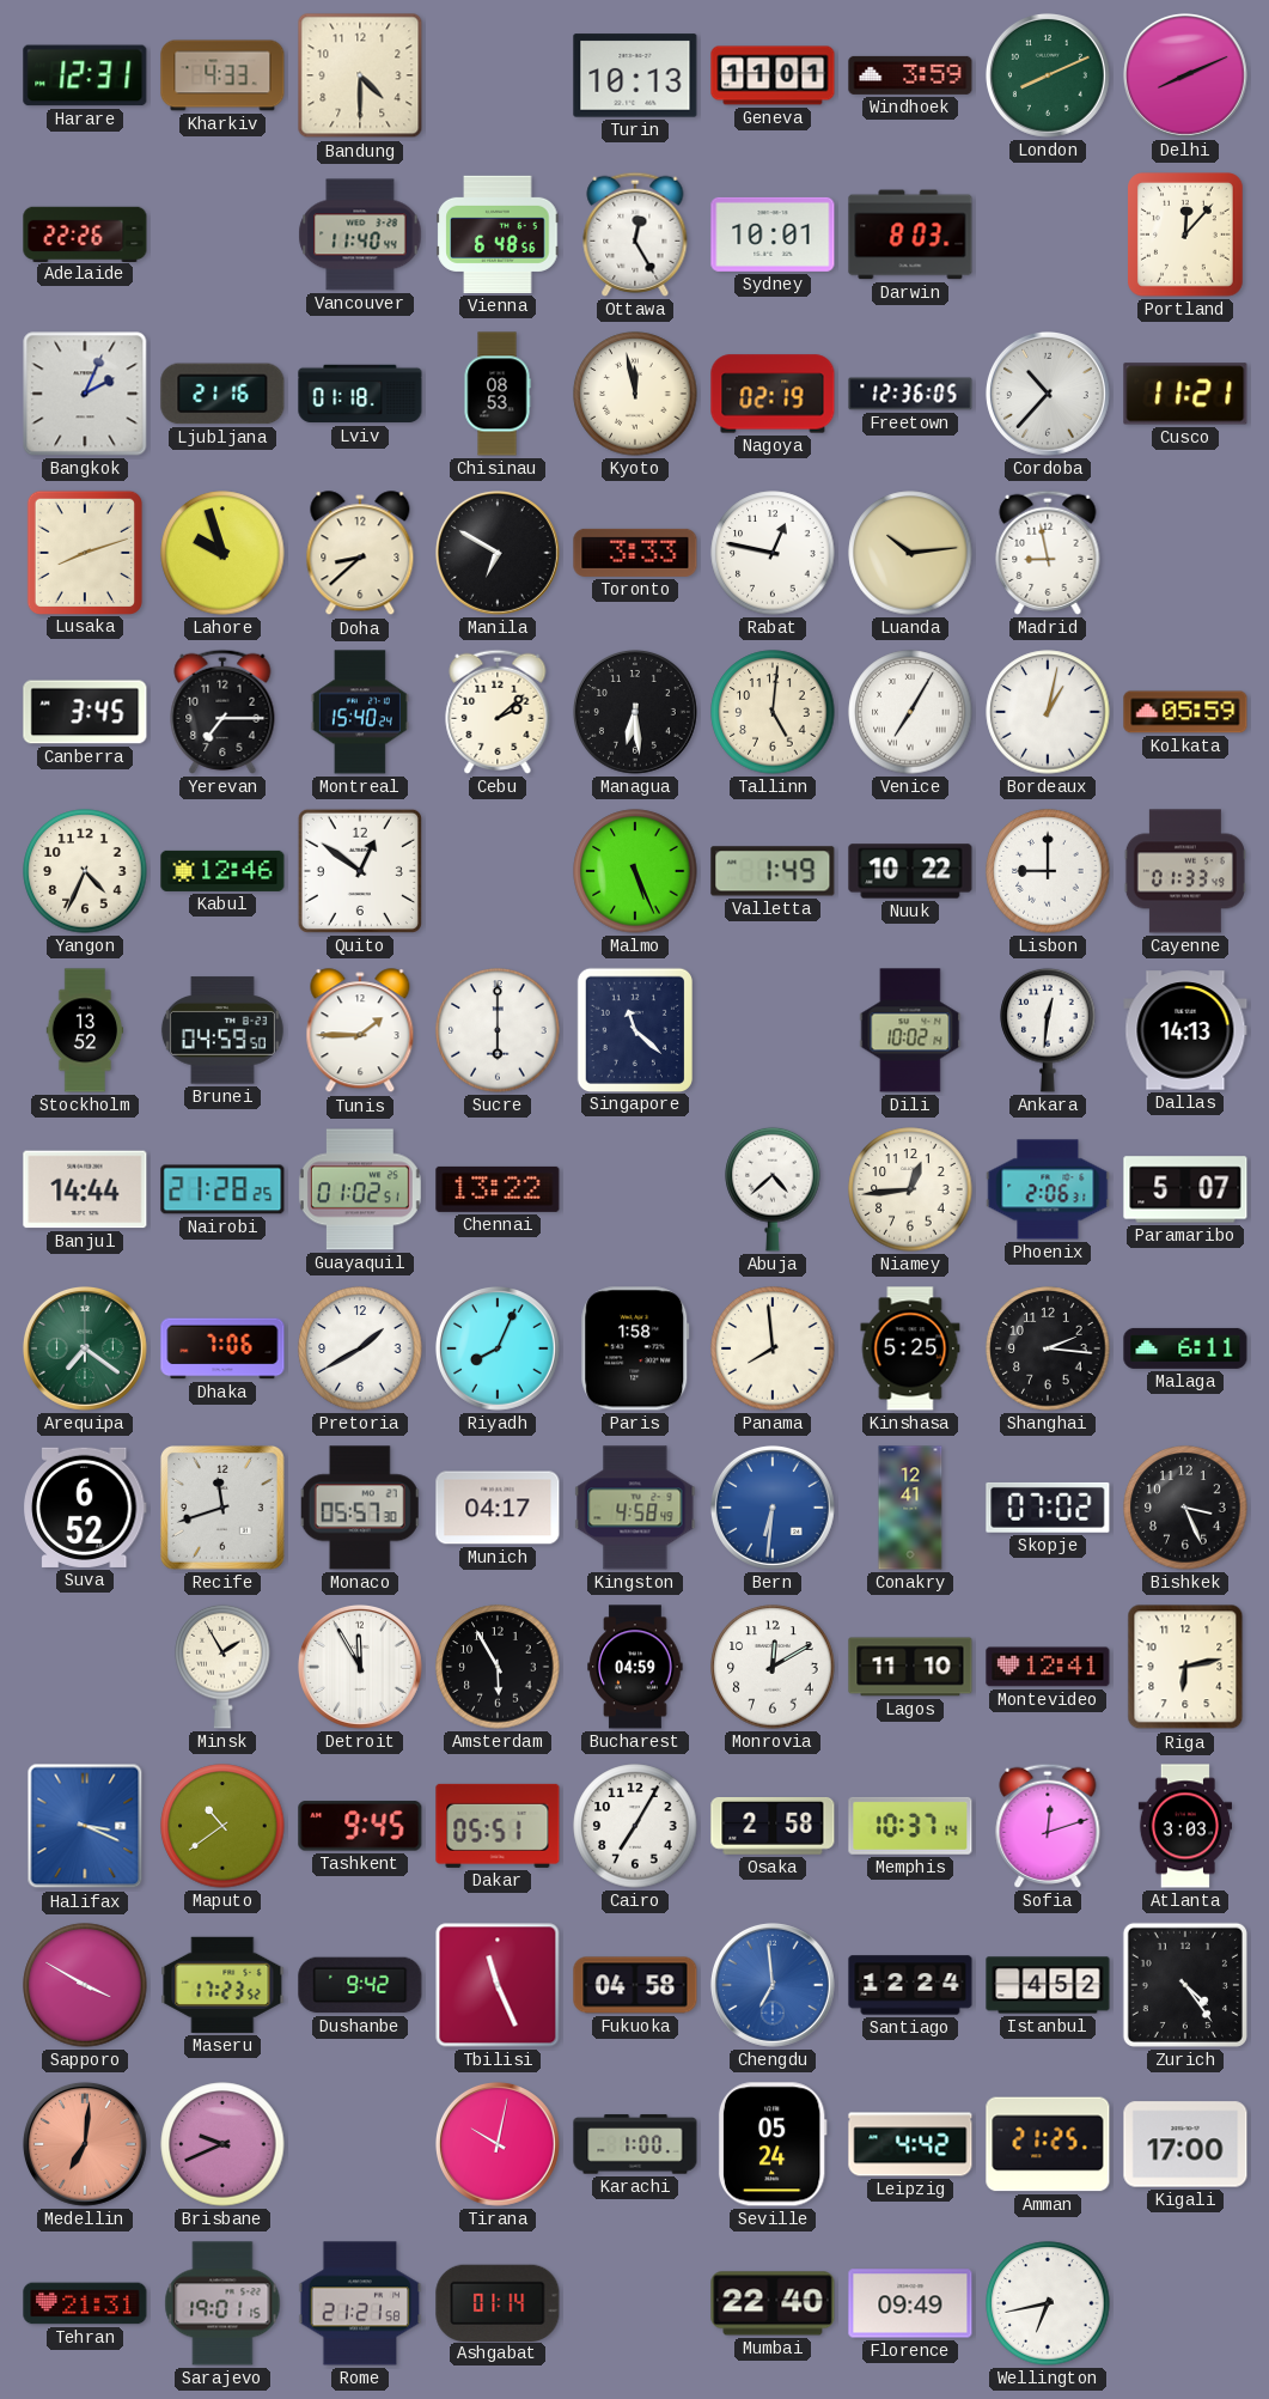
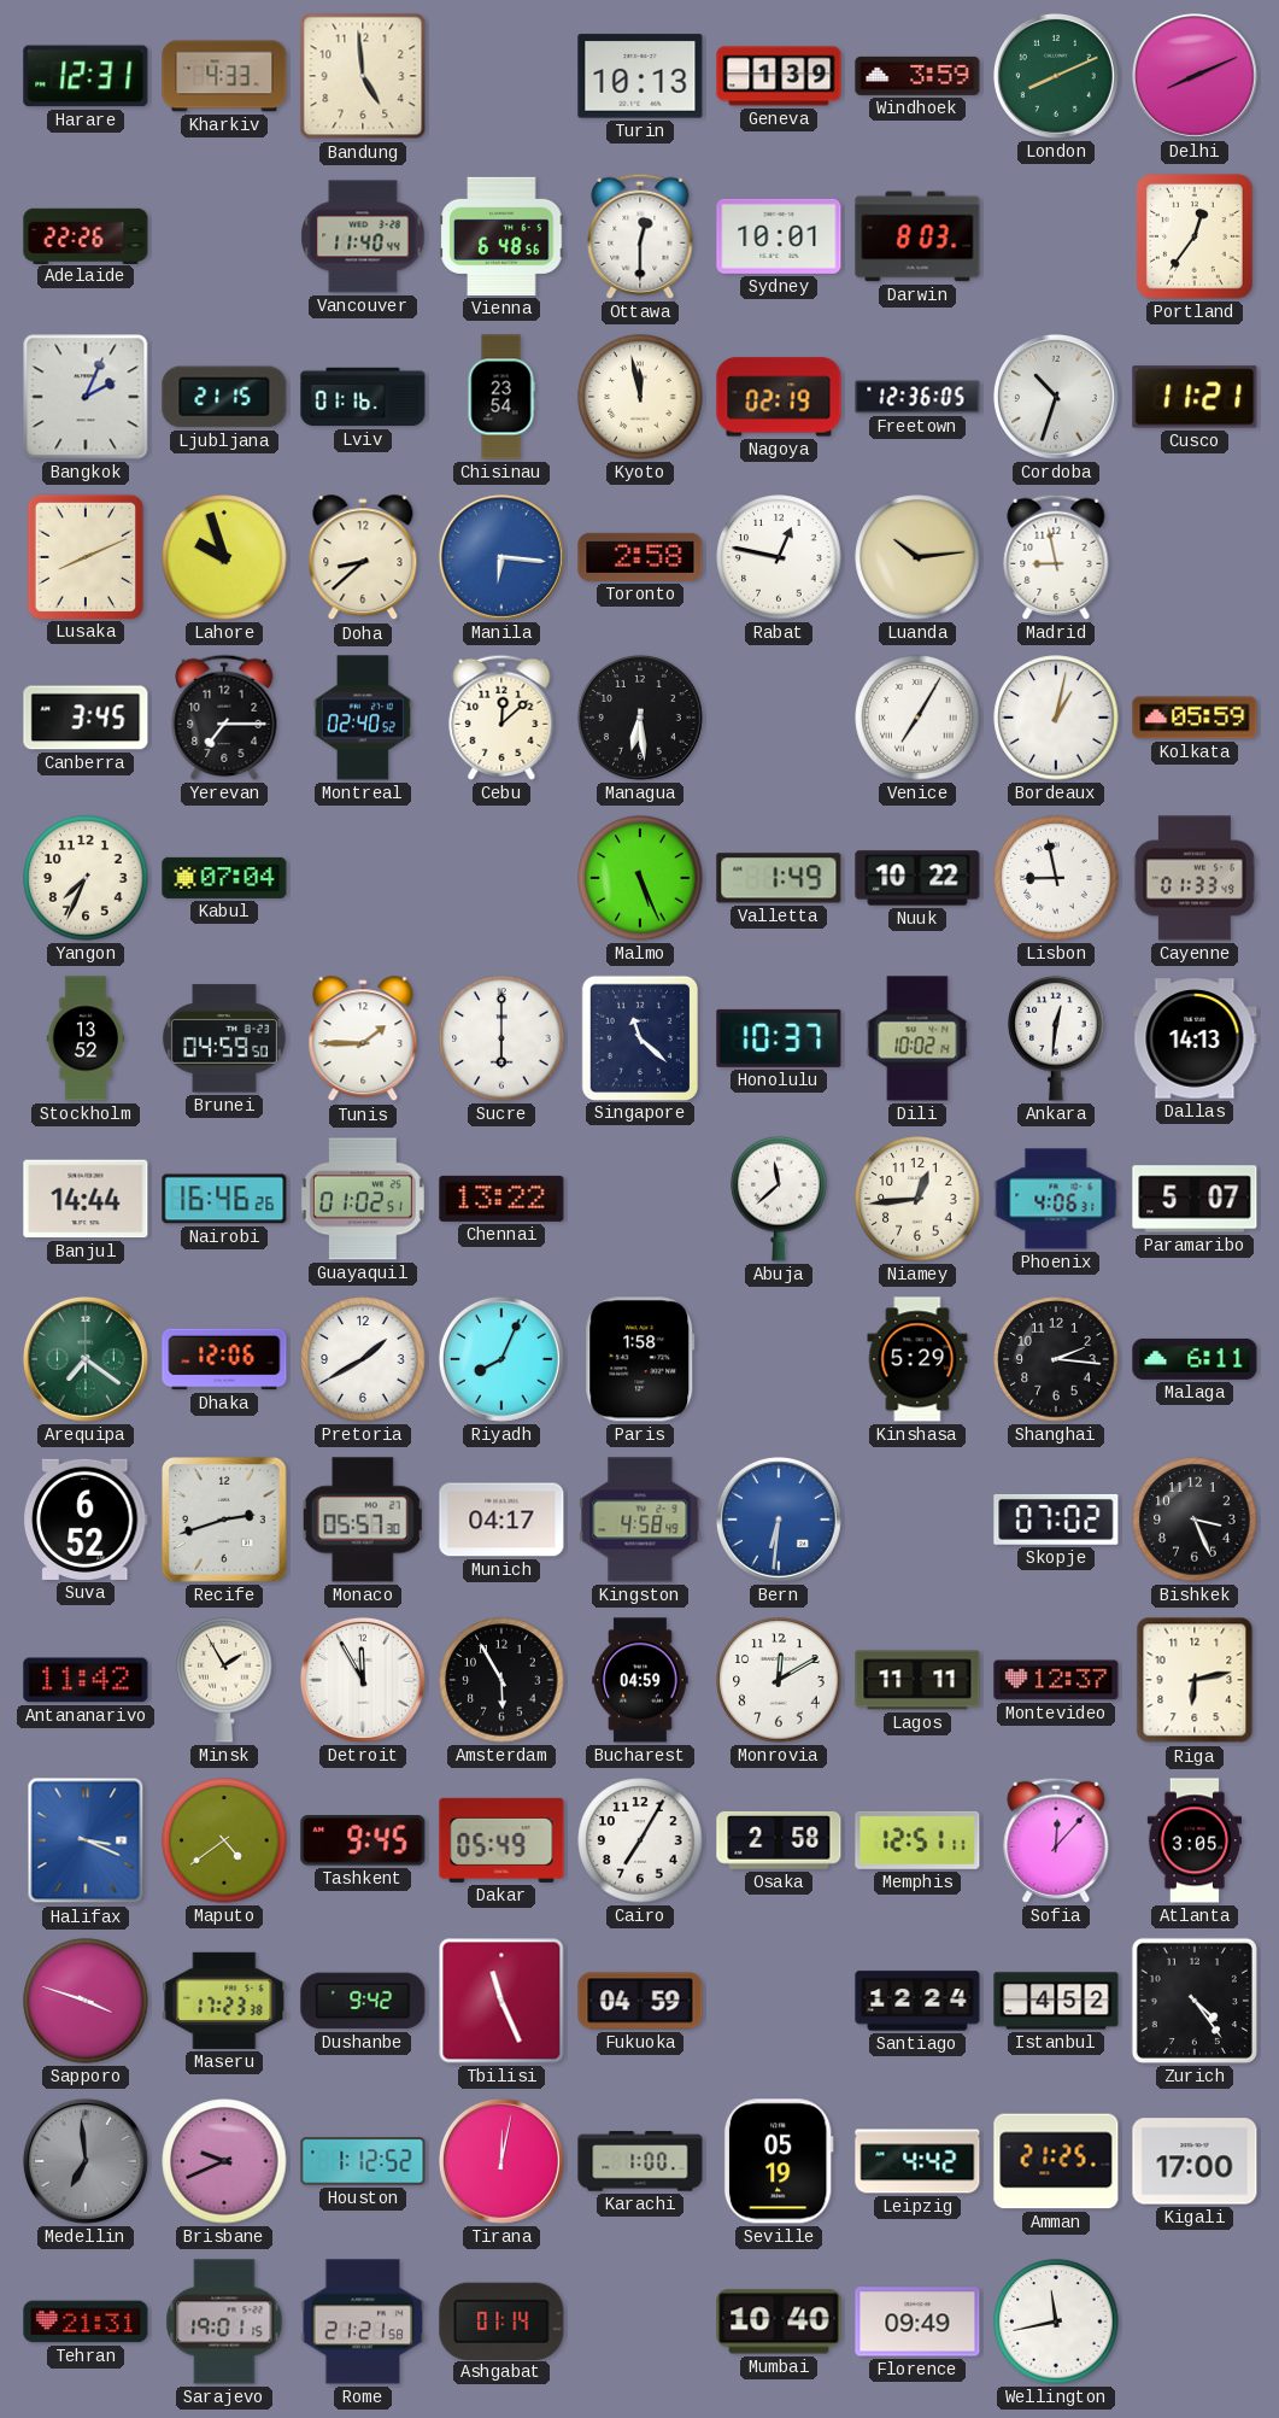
Bandung: 4:30 -> 4:59 (363, 76)
Geneva: 11:01 -> 1:39 (779, 76)
Ottawa: 12:25 -> 12:30 (640, 236)
Portland: 12:07 -> 12:36 (1196, 238)
Ljubljana: 21:16 -> 21:15 (224, 397)
Lviv: 01:18 -> 01:16 (363, 397)
Chisinau: 08:53 -> 23:54 (501, 397)
Cordoba: 10:37 -> 10:33 (1056, 397)
Lusaka: 8:12 -> 8:11 (86, 556)
Manila: 6:50 -> 6:16 (501, 557)
Manila dial: black -> blue (501, 557)
Toronto: 3:33 -> 2:58 (640, 557)
Montreal: 15:40 -> 02:40 (363, 718)
Cebu: 2:08 -> 12:08 (501, 718)
Tallinn: 5:01 -> none (773, 712)
Yangon: 4:34 -> 7:34 (86, 878)
Kabul: 12:46 -> 07:04 (224, 878)
Quito: 12:51 -> none (360, 871)
Lisbon: 9:00 -> 8:58 (1056, 878)
Honolulu: none -> 10:37 (779, 1038)
Nairobi: 21:28 -> 16:46 (224, 1199)
Abuja: 4:38 -> 11:38 (779, 1199)
Phoenix: 2:06 -> 4:06 (1056, 1199)
Dhaka: 7:06 -> 12:06 (224, 1359)
Panama: 7:59 -> none (773, 1348)
Kinshasa: 5:25 -> 5:29 (917, 1359)
Recife: 11:42 -> 2:42 (225, 1521)
Conakry: 12:41 -> none (910, 1508)
Antananarivo: none -> 11:42 (86, 1680)
Lagos: 11:10 -> 11:11 (917, 1680)
Montevideo: 12:41 -> 12:37 (1056, 1680)
Maputo: 10:39 -> 4:39 (224, 1840)
Dakar: 05:51 -> 05:49 (501, 1840)
Memphis: 10:37 -> 12:51 (917, 1840)
Sofia: 12:12 -> 12:07 (1056, 1840)
Atlanta: 3:03 -> 3:05 (1193, 1840)
Sapporo: 3:50 -> 3:48 (86, 2001)
Maseru: 17:23:52 -> 17:23:38 (224, 2001)
Fukuoka: 04:58 -> 04:59 (640, 2001)
Chengdu: 6:59 -> none (773, 1985)
Medellin: 7:01 -> 6:59 (86, 2161)
Medellin dial: salmon -> grey (86, 2161)
Houston: none -> 1:12 (363, 2161)
Tirana: 10:02 -> 12:02 (501, 2161)
Seville: 05:24 -> 05:19 (779, 2161)
Mumbai: 22:40 -> 10:40 (779, 2322)
Wellington: 6:43 -> 11:43 (1056, 2322)
